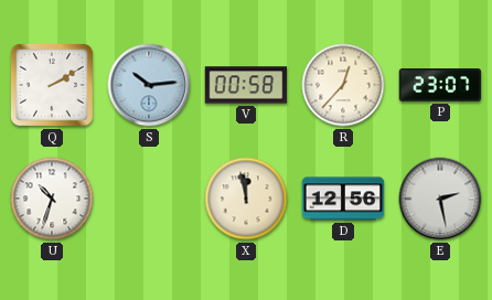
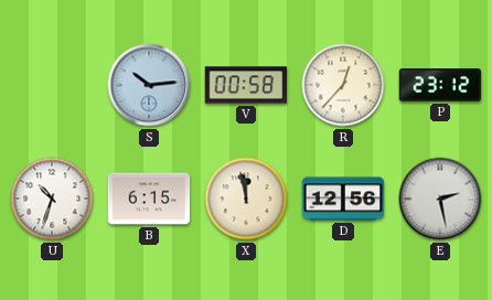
Q: 2:10 -> none (52, 85)
P: 23:07 -> 23:12 (440, 85)
B: none -> 6:15 (149, 199)
